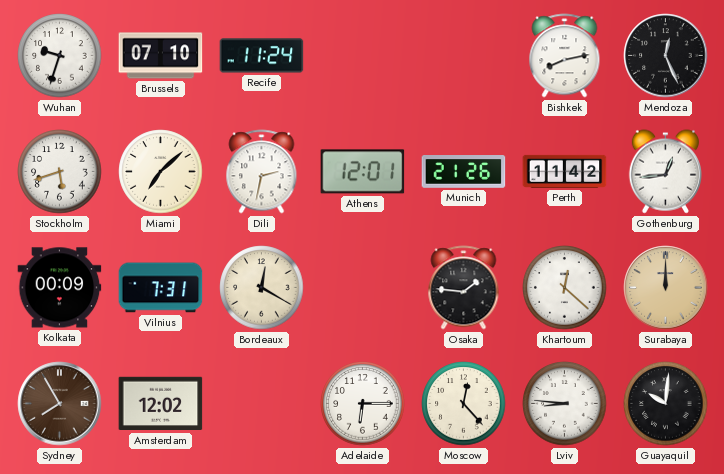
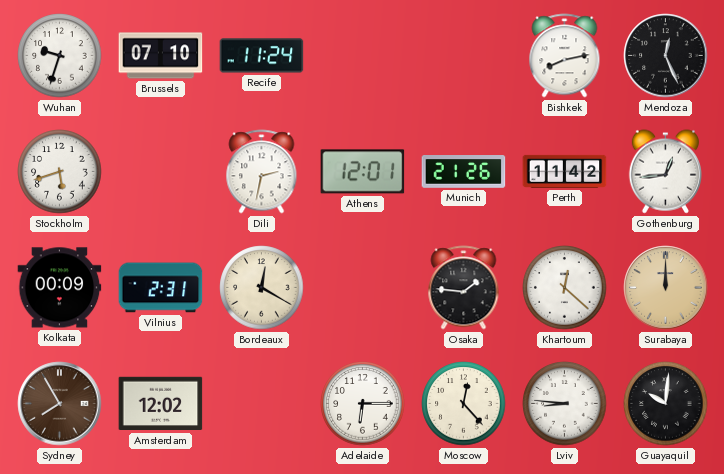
Miami: 7:08 -> none (161, 172)
Vilnius: 7:31 -> 2:31 (161, 288)
